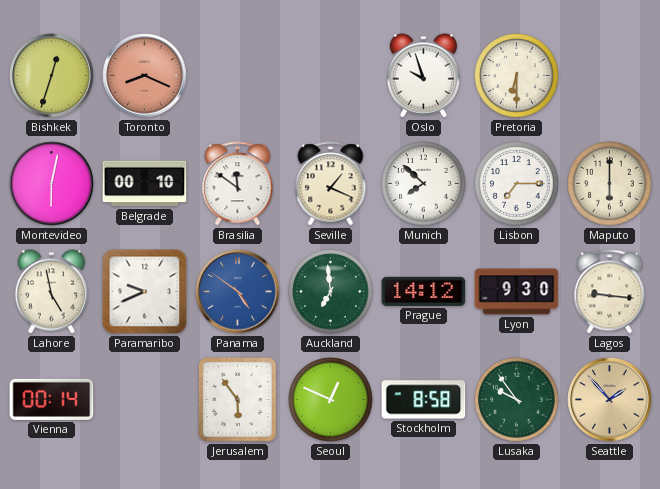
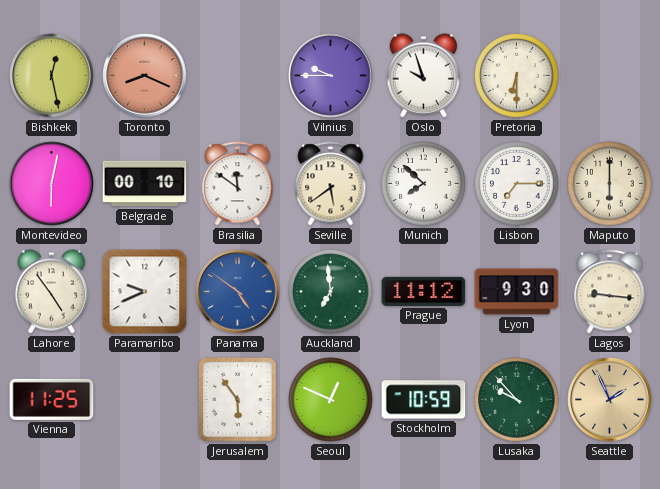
Bishkek: 12:33 -> 12:28 (52, 76)
Vilnius: none -> 9:45 (331, 76)
Seville: 1:19 -> 5:39 (331, 184)
Lahore: 4:58 -> 4:54 (52, 292)
Prague: 14:12 -> 11:12 (424, 291)
Vienna: 00:14 -> 11:25 (52, 399)
Stockholm: 8:58 -> 10:59 (424, 400)
Lusaka: 9:54 -> 9:53 (517, 400)
Seattle: 1:53 -> 1:56 (610, 400)
